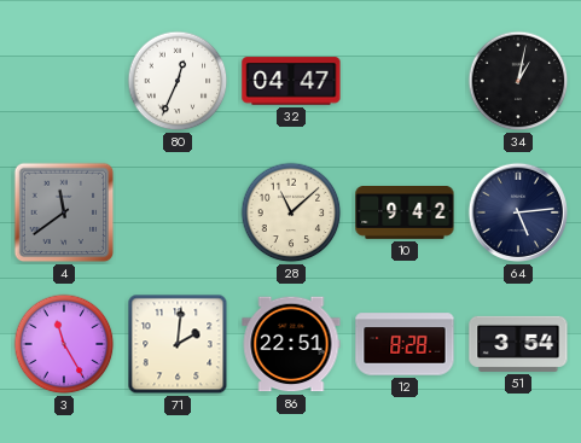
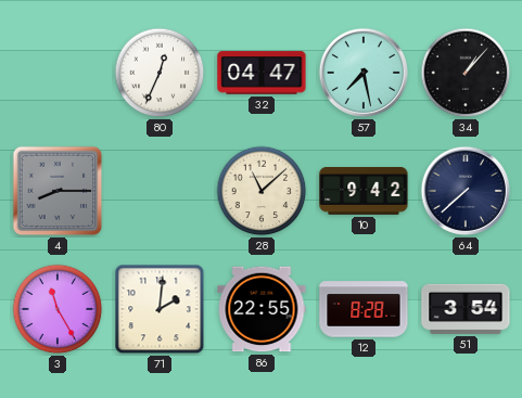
57: none -> 7:28 (364, 73)
34: 1:02 -> 1:07 (466, 73)
4: 11:39 -> 8:15 (58, 191)
64: 5:14 -> 7:38 (466, 191)
86: 22:51 -> 22:55 (262, 309)
